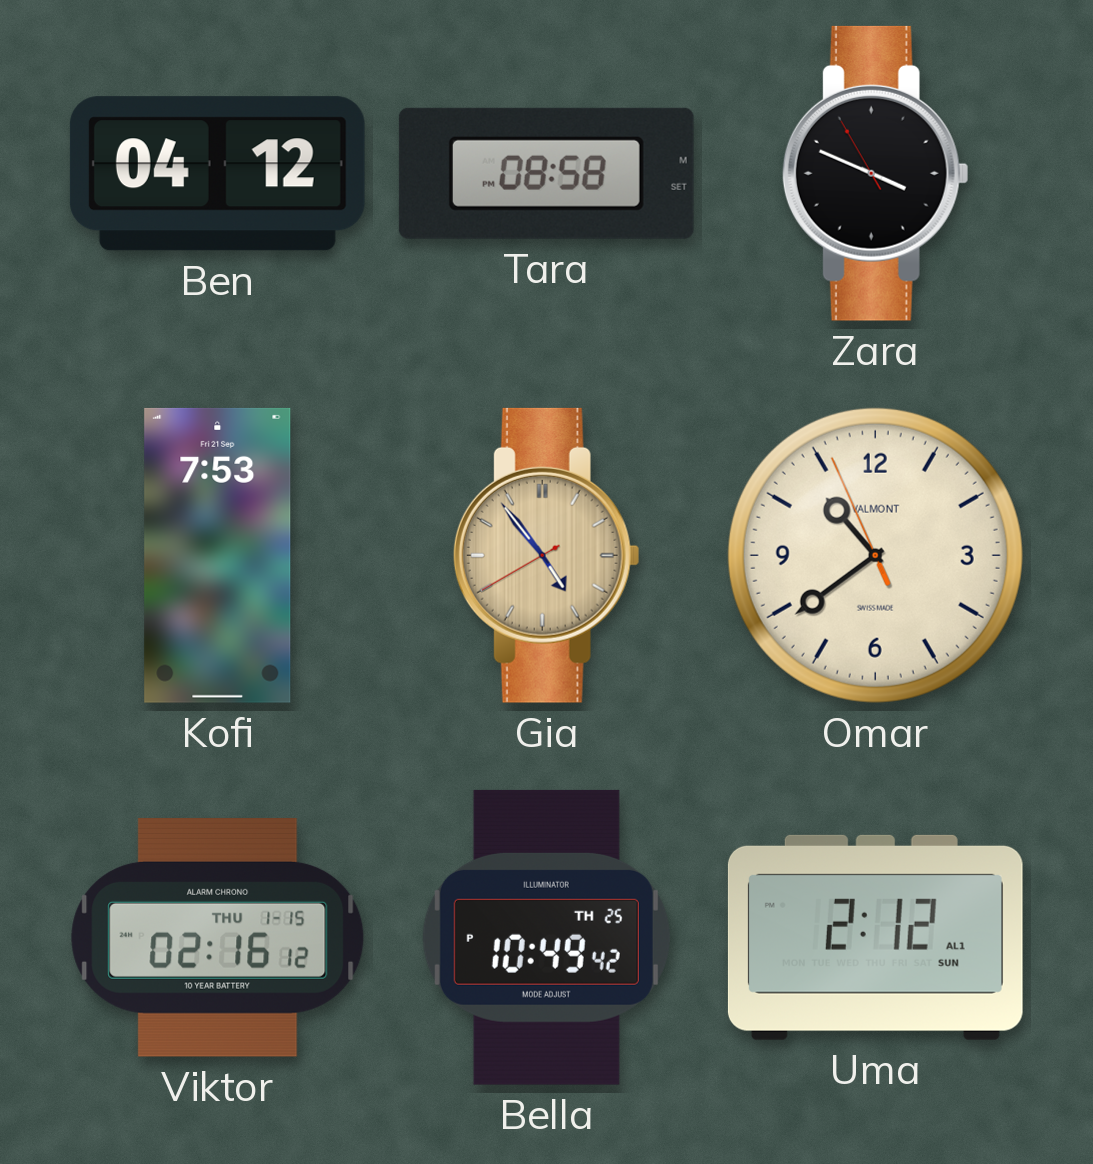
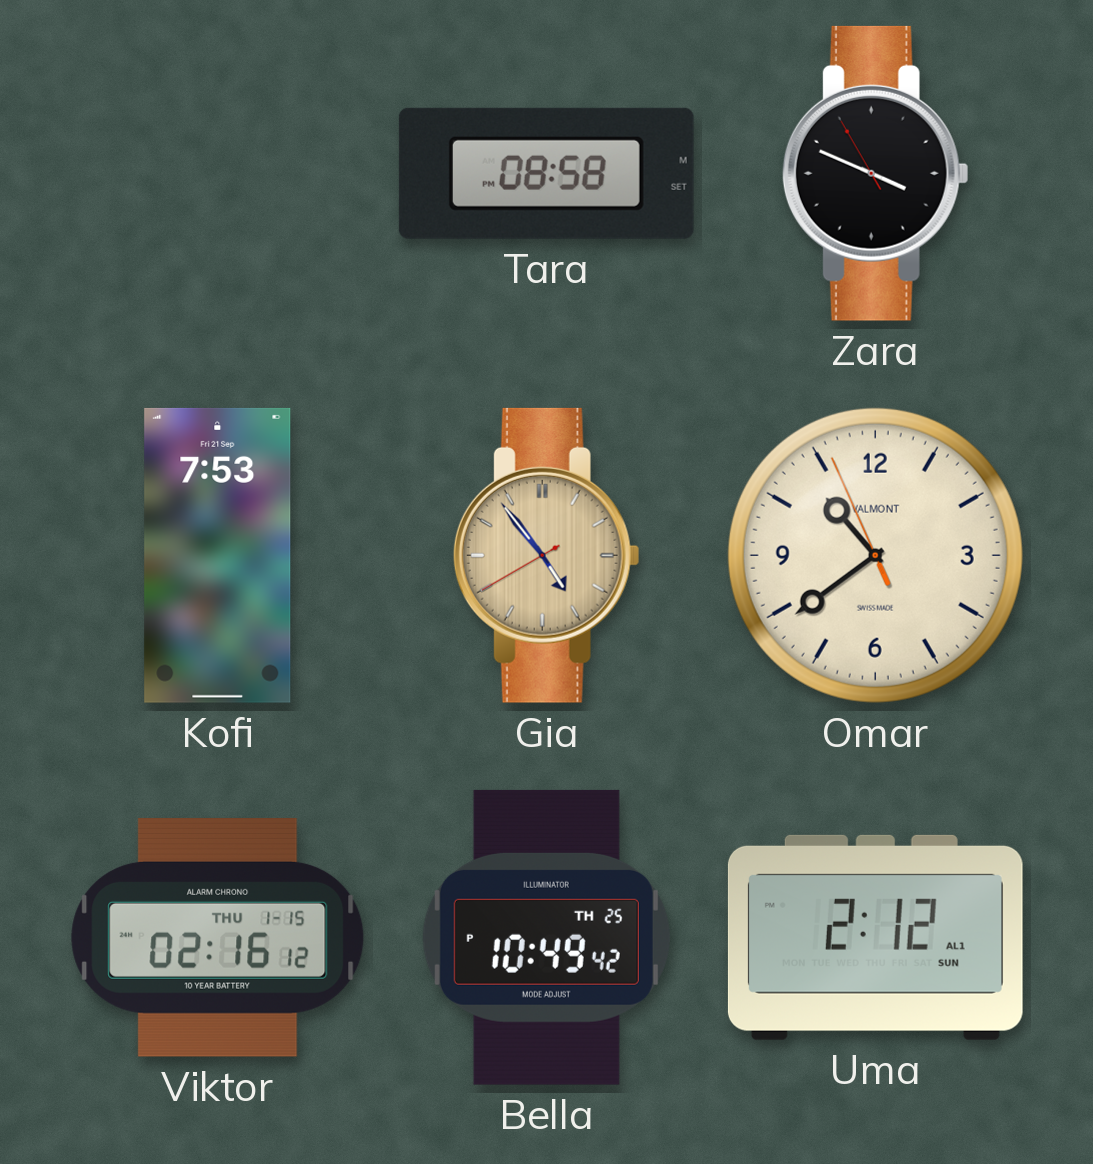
Ben: 04:12 -> none (217, 174)
